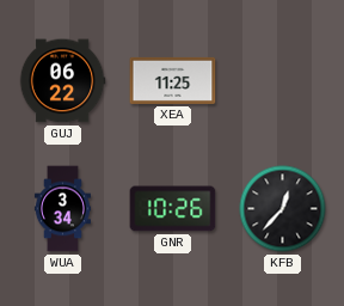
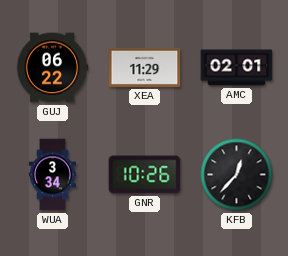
XEA: 11:25 -> 11:29 (145, 67)
AMC: none -> 02:01 (237, 68)
